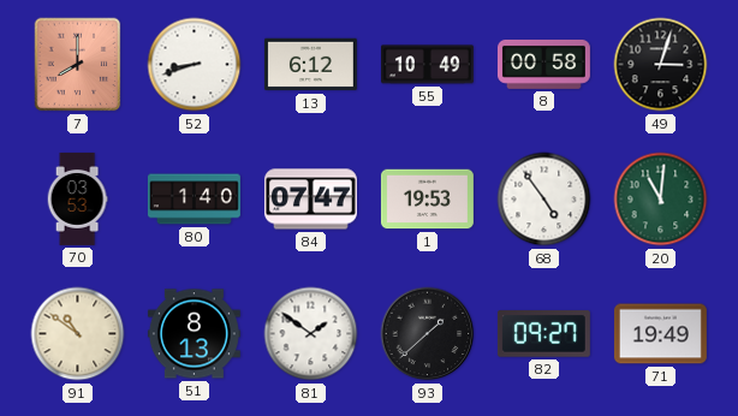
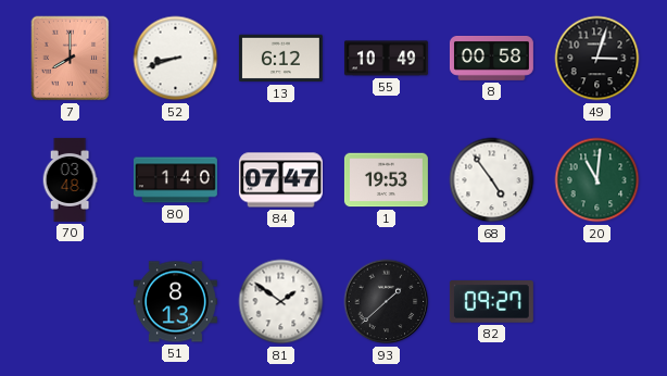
70: 03:53 -> 03:48 (70, 179)
91: 10:51 -> none (78, 334)
71: 19:49 -> none (660, 334)
